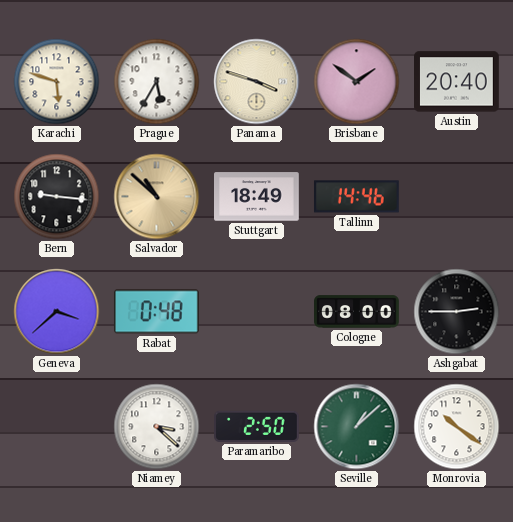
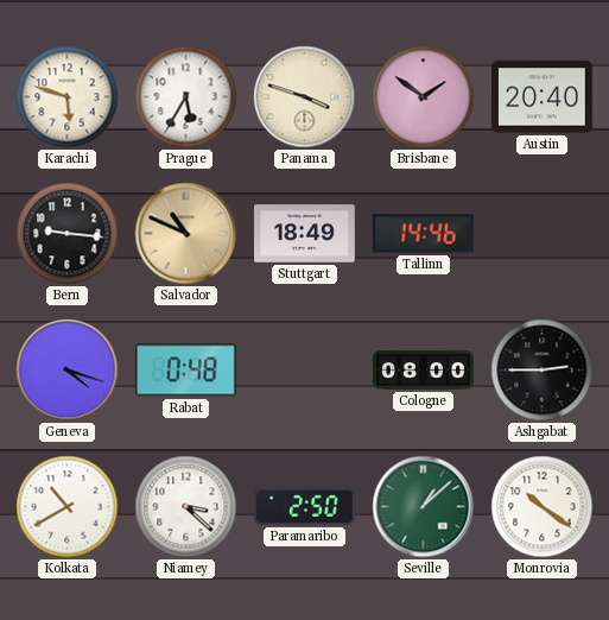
Salvador: 10:52 -> 10:49 (186, 234)
Geneva: 3:38 -> 4:18 (68, 371)
Kolkata: none -> 10:40 (68, 507)
